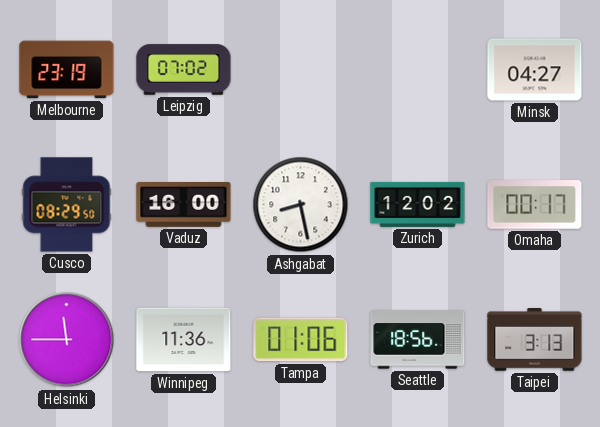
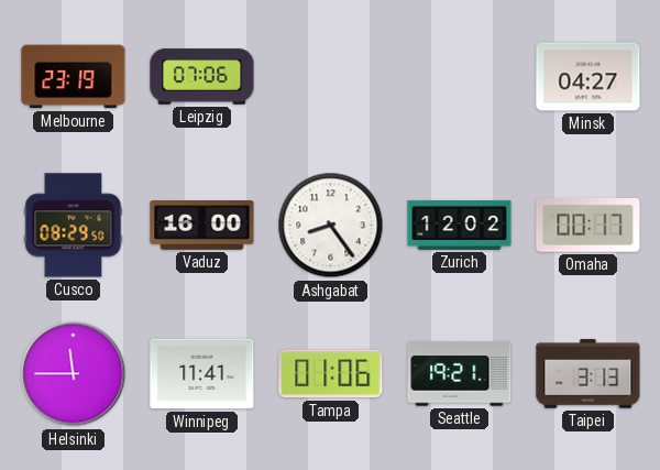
Leipzig: 07:02 -> 07:06 (202, 77)
Ashgabat: 8:28 -> 8:24 (331, 226)
Winnipeg: 11:36 -> 11:41 (202, 374)
Seattle: 18:56 -> 19:21 (460, 374)
